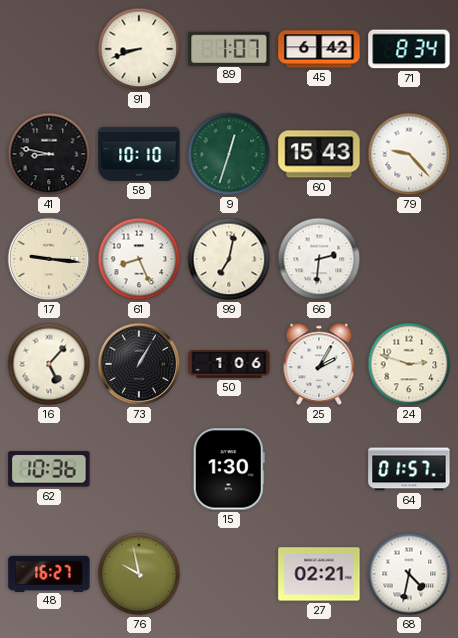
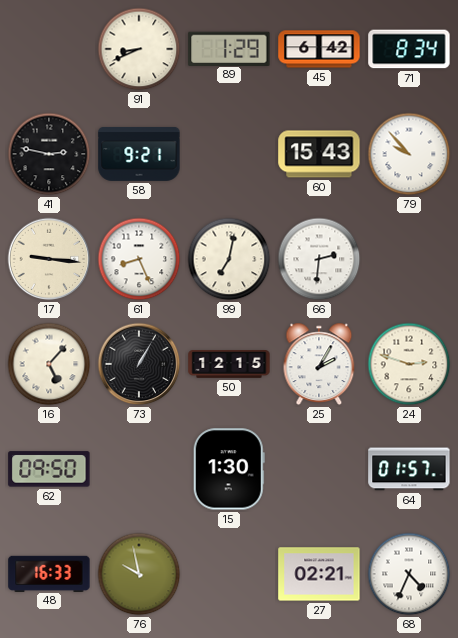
91: 8:42 -> 8:41 (139, 49)
89: 1:07 -> 1:29 (229, 48)
41: 8:47 -> 2:47 (49, 154)
58: 10:10 -> 9:21 (139, 154)
9: 12:33 -> none (229, 154)
79: 9:23 -> 9:53 (409, 154)
50: 1:06 -> 12:15 (229, 364)
62: 10:36 -> 09:50 (49, 469)
48: 16:27 -> 16:33 (49, 573)
68: 4:32 -> 4:34 (409, 574)
